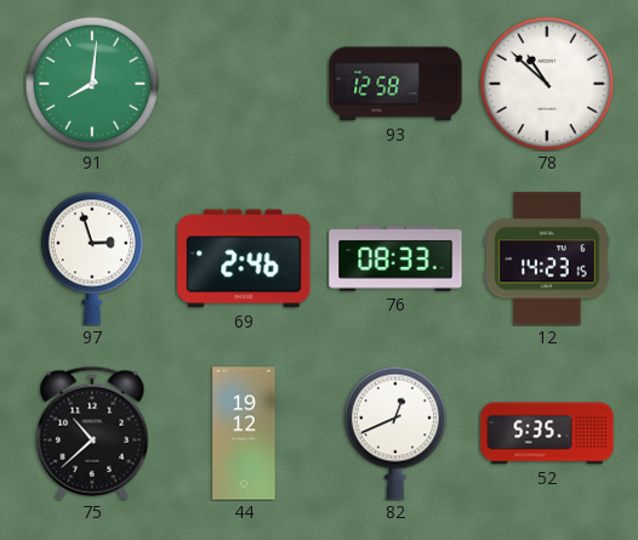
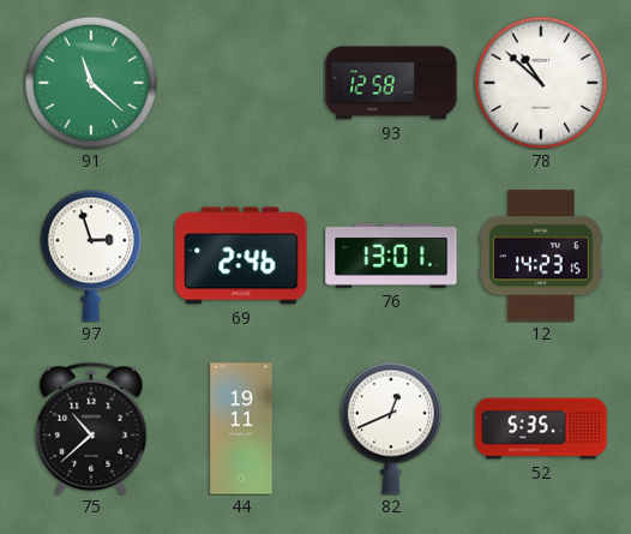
91: 8:01 -> 11:22 (91, 83)
76: 08:33 -> 13:01 (391, 256)
44: 19:12 -> 19:11 (241, 428)
